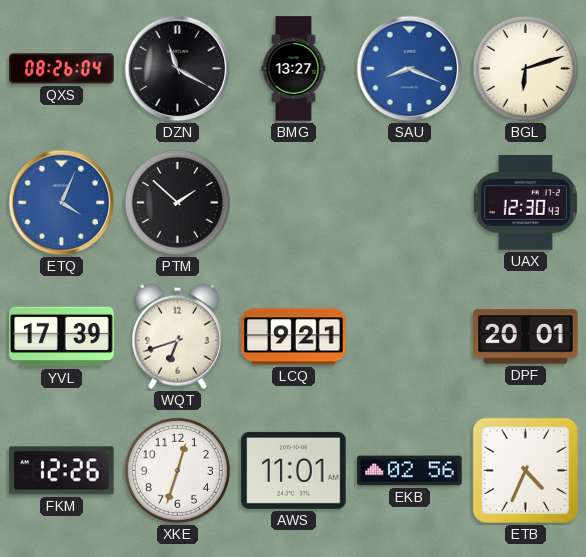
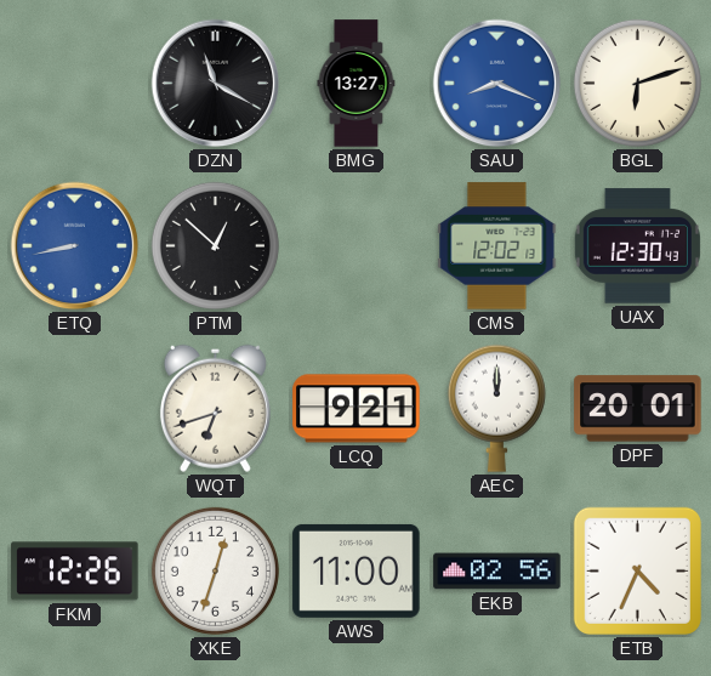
QXS: 08:26 -> none (62, 69)
ETQ: 4:04 -> 8:43 (75, 246)
PTM: 1:52 -> 12:52 (215, 245)
CMS: none -> 12:02 (497, 246)
YVL: 17:39 -> none (62, 337)
AEC: none -> 12:00 (496, 408)
AWS: 11:01 -> 11:00 (357, 570)
